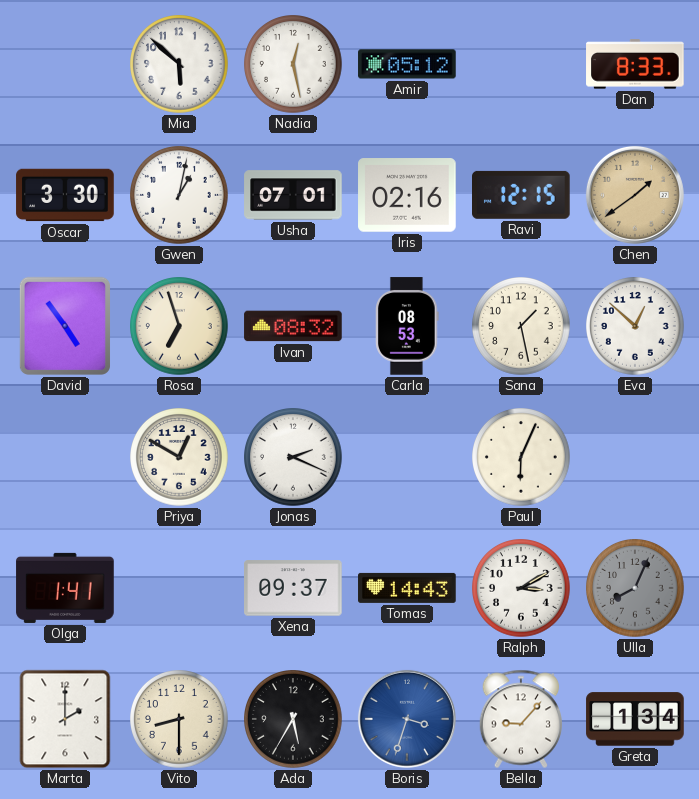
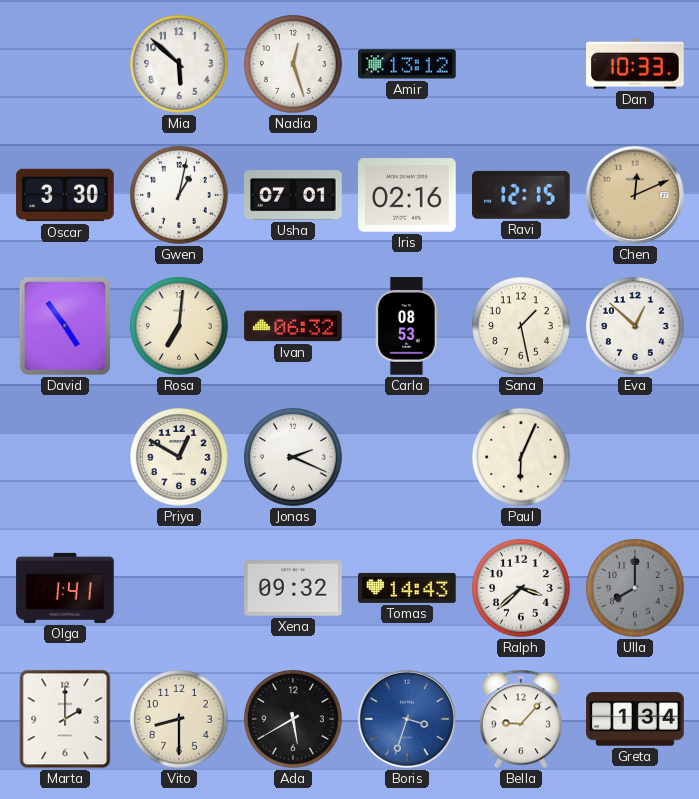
Nadia: 12:28 -> 12:27 (294, 65)
Amir: 05:12 -> 13:12 (407, 64)
Dan: 8:33 -> 10:33 (635, 64)
Chen: 1:39 -> 12:11 (635, 195)
Rosa: 6:57 -> 7:01 (180, 327)
Ivan: 08:32 -> 06:32 (293, 326)
Xena: 09:37 -> 09:32 (293, 588)
Ralph: 3:10 -> 3:38 (522, 589)
Ulla: 8:04 -> 8:00 (636, 589)
Ada: 5:35 -> 5:40 (294, 720)
